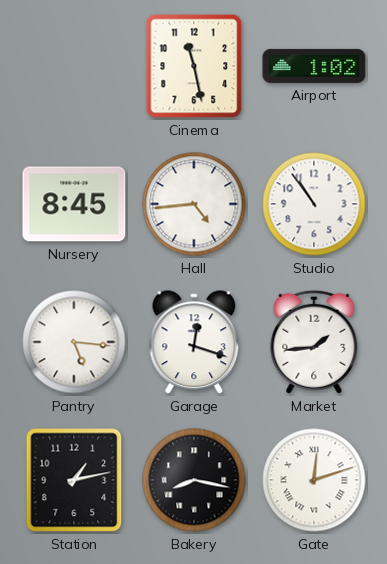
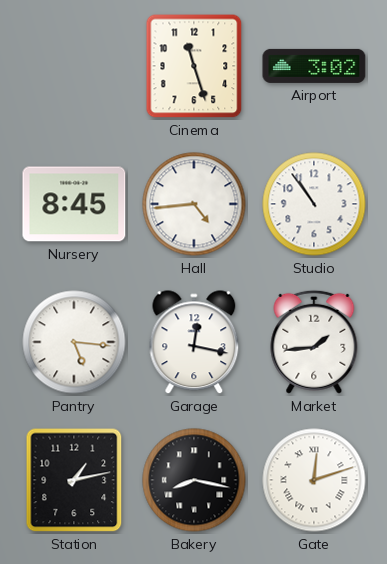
Cinema: 11:28 -> 11:27 (194, 66)
Airport: 1:02 -> 3:02 (314, 66)
Garage: 12:18 -> 12:17 (194, 343)
